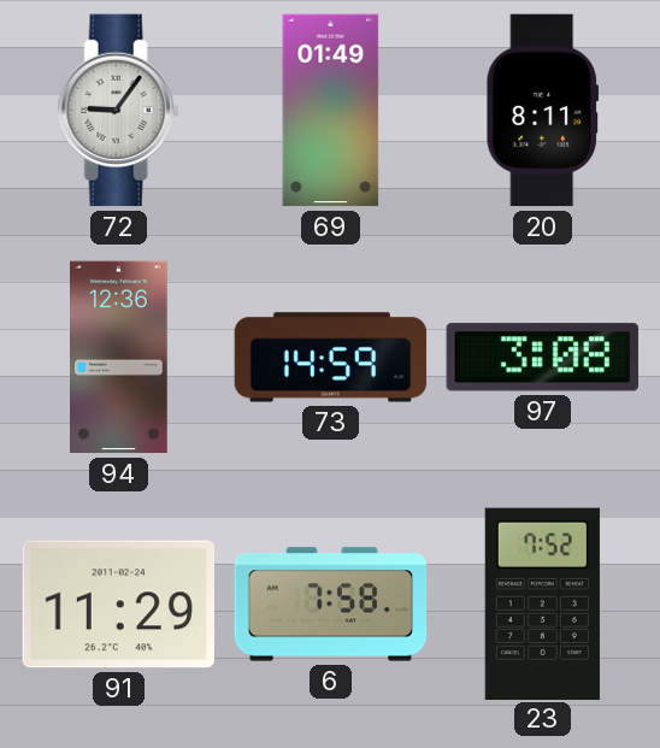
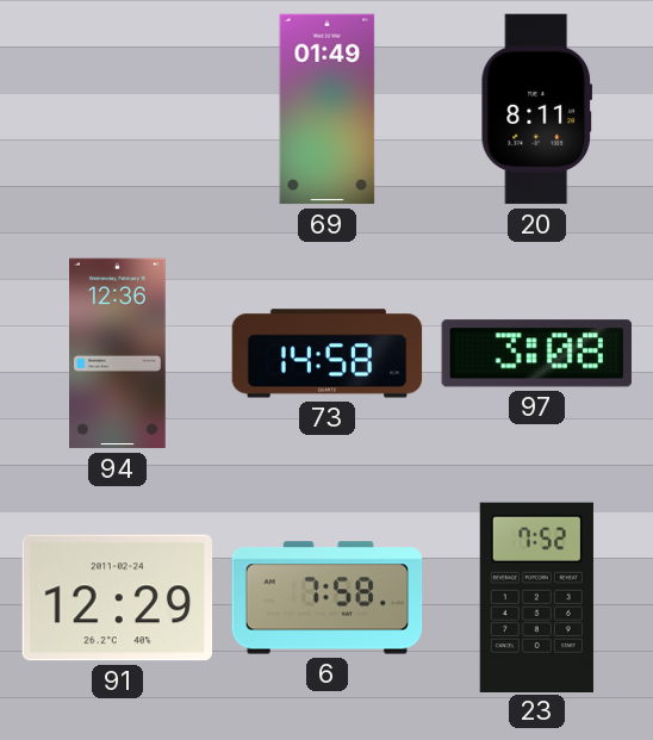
72: 9:06 -> none (118, 111)
73: 14:59 -> 14:58 (328, 354)
91: 11:29 -> 12:29 (117, 598)
